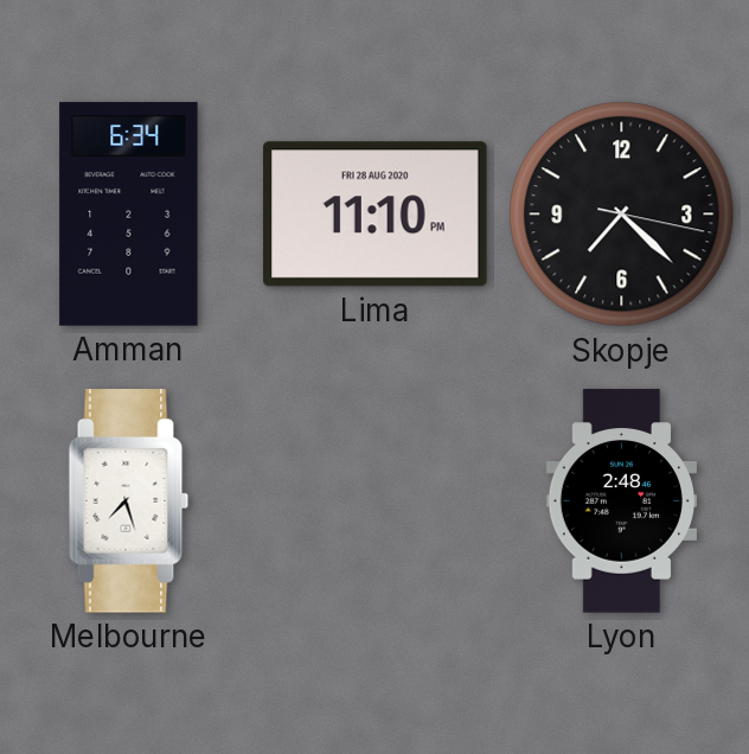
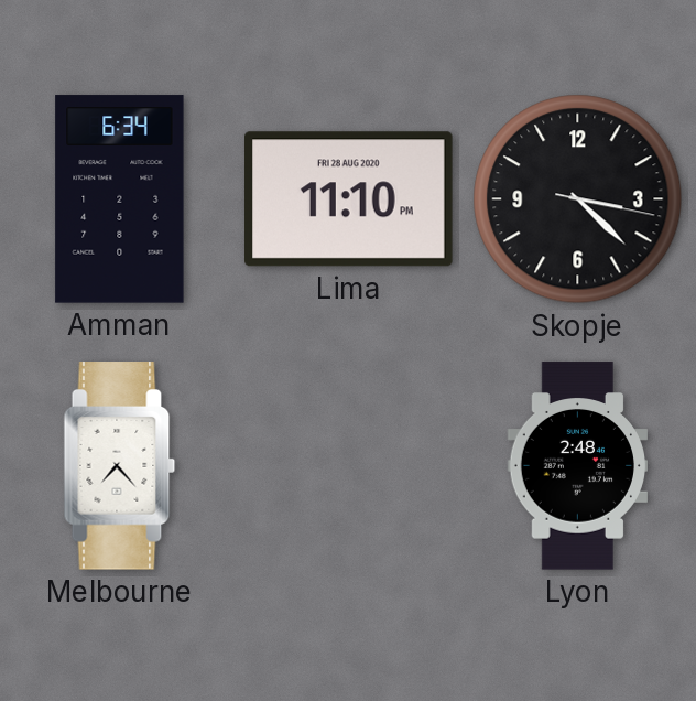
Skopje: 7:22 -> 3:22 (578, 199)
Melbourne: 7:27 -> 7:23 (120, 466)
